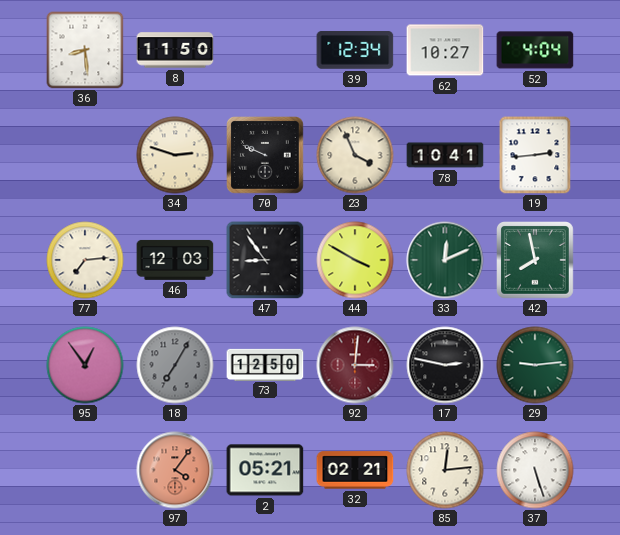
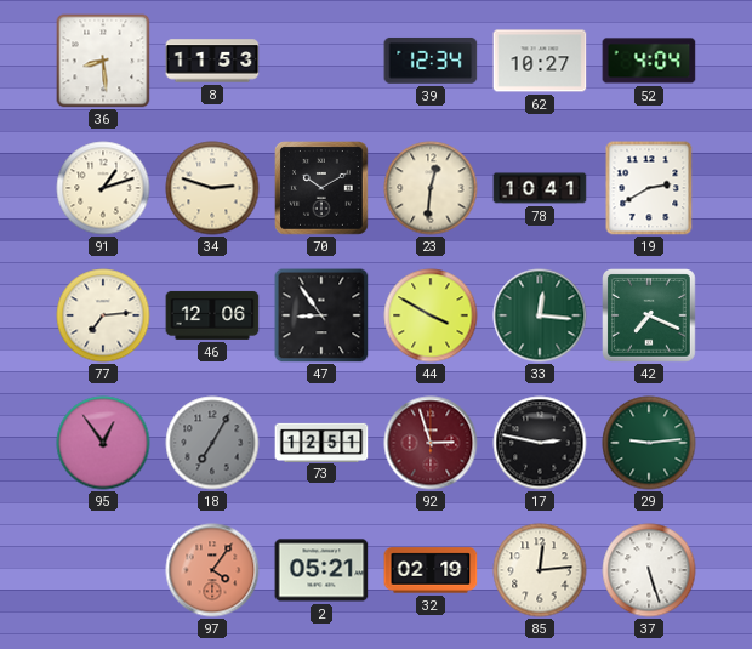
8: 11:50 -> 11:53 (212, 61)
91: none -> 1:12 (103, 188)
70: 9:49 -> 10:10 (323, 189)
23: 3:56 -> 12:31 (431, 188)
19: 2:44 -> 2:40 (649, 188)
46: 12:03 -> 12:06 (212, 315)
33: 12:11 -> 12:16 (540, 315)
42: 7:58 -> 7:19 (650, 317)
73: 12:50 -> 12:51 (321, 442)
92: 3:01 -> 2:57 (431, 443)
32: 02:21 -> 02:19 (431, 570)
